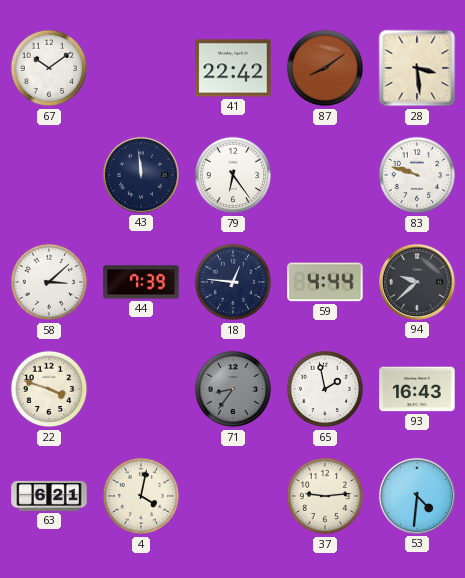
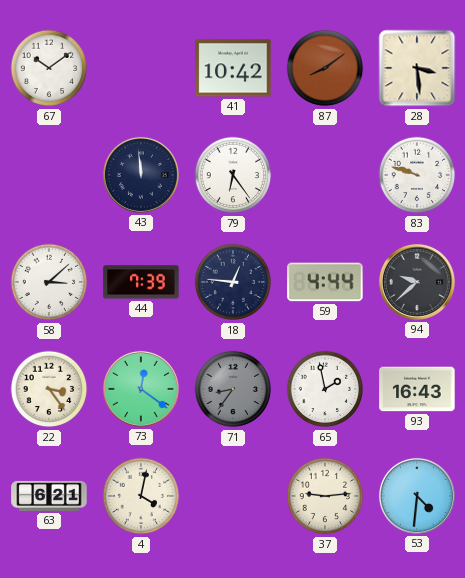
41: 22:42 -> 10:42 (233, 68)
22: 3:48 -> 3:24 (49, 389)
73: none -> 12:21 (141, 389)
